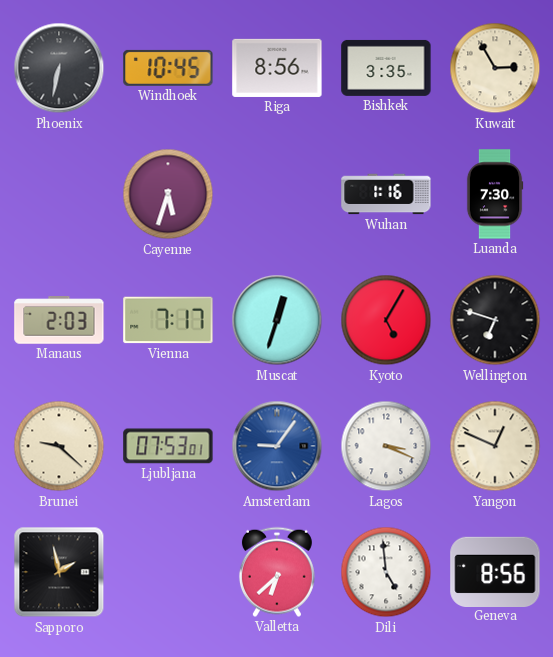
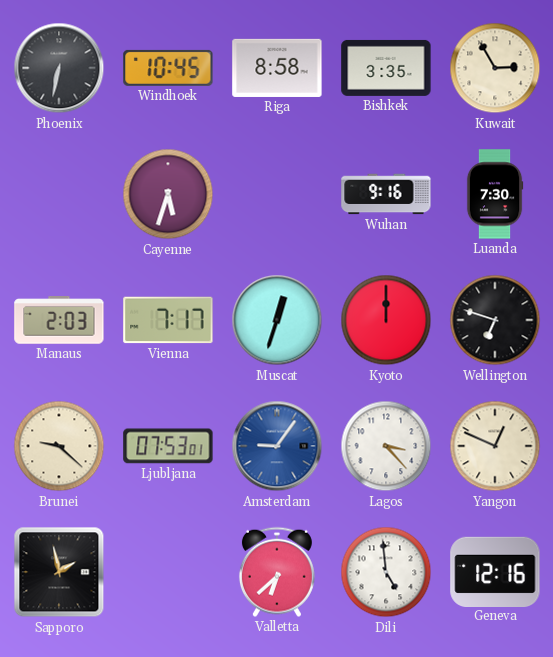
Riga: 8:56 -> 8:58 (277, 68)
Wuhan: 1:16 -> 9:16 (386, 194)
Kyoto: 5:05 -> 12:00 (386, 320)
Lagos: 3:19 -> 3:23 (386, 446)
Geneva: 8:56 -> 12:16 (495, 571)
